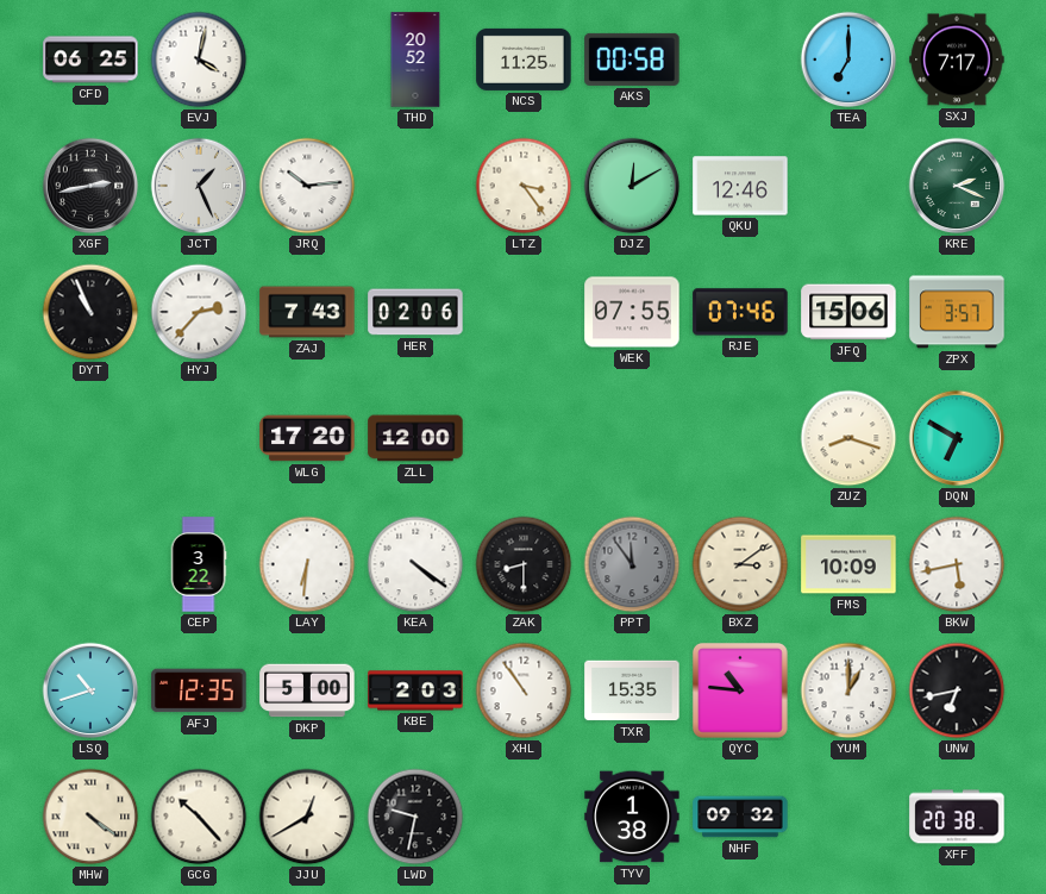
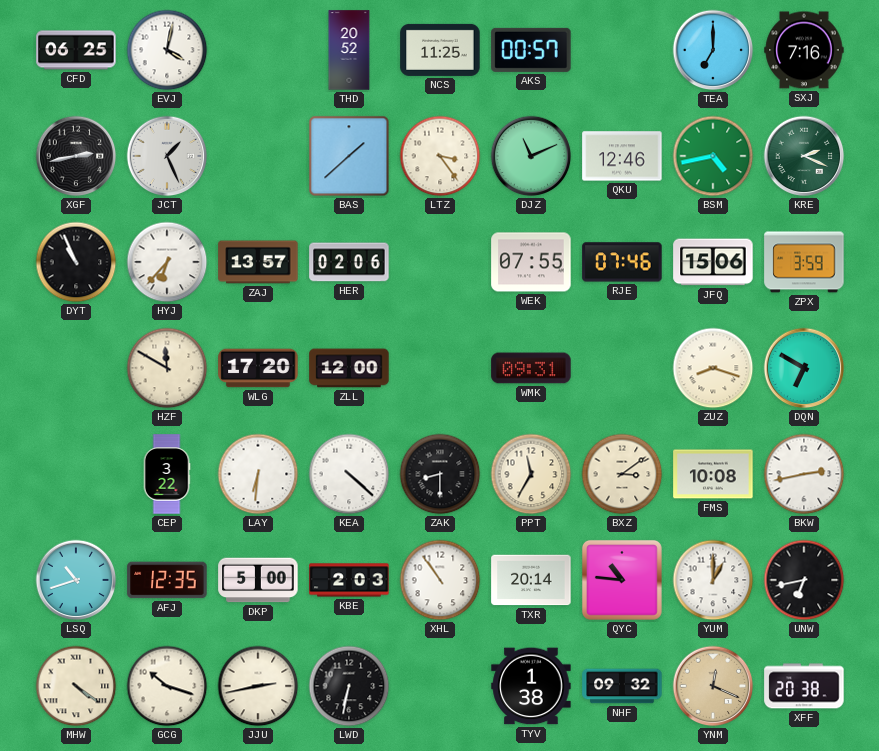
AKS: 00:58 -> 00:57 (531, 50)
SXJ: 7:17 -> 7:16 (804, 50)
JRQ: 10:14 -> none (307, 186)
BAS: none -> 1:38 (349, 156)
DJZ: 12:10 -> 11:11 (531, 156)
BSM: none -> 4:43 (713, 156)
HYJ: 2:37 -> 6:37 (167, 262)
ZAJ: 7:43 -> 13:57 (258, 262)
ZPX: 3:57 -> 3:59 (804, 262)
HZF: none -> 11:50 (167, 368)
WMK: none -> 09:31 (531, 368)
KEA: 4:21 -> 4:22 (349, 474)
PPT: 11:54 -> 11:35 (531, 474)
PPT dial: grey -> cream (531, 474)
FMS: 10:09 -> 10:08 (713, 474)
BKW: 5:43 -> 2:43 (804, 474)
TXR: 15:35 -> 20:14 (531, 580)
GCG: 10:23 -> 10:18 (167, 686)
JJU: 12:40 -> 2:43 (258, 686)
LWD: 9:32 -> 6:32 (349, 686)
YNM: none -> 12:19 (713, 686)
